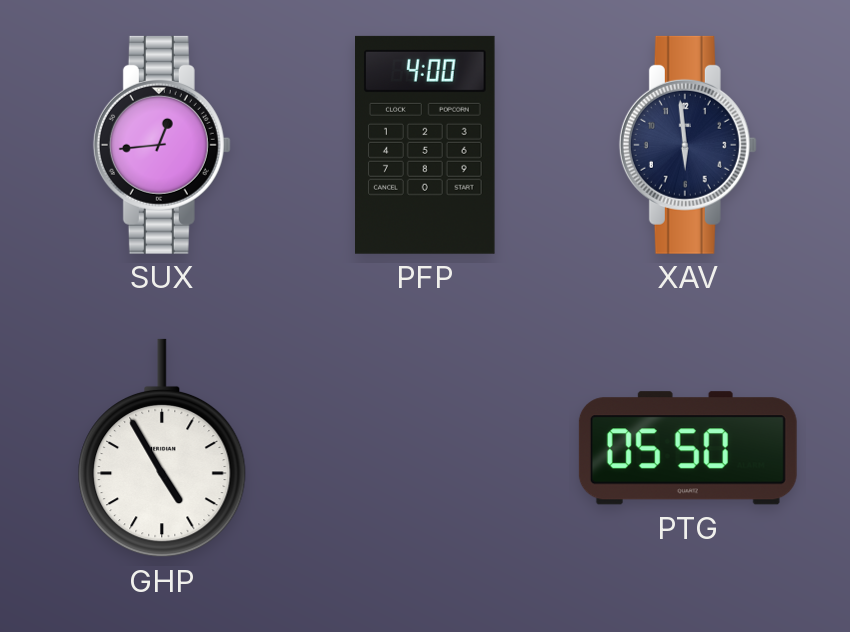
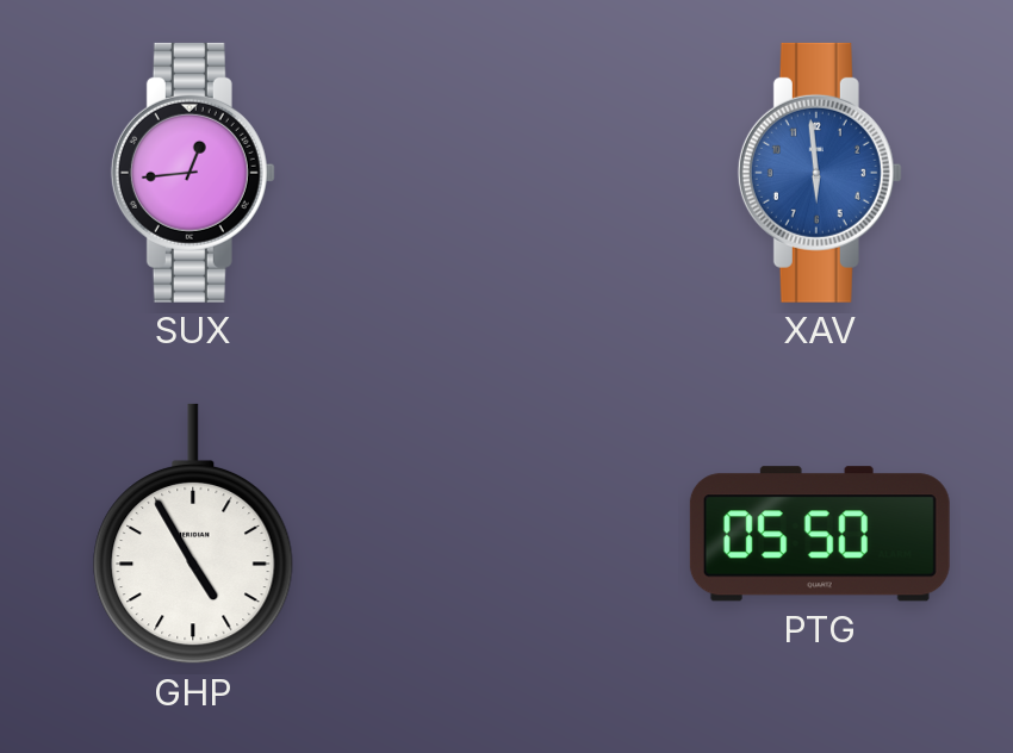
PFP: 4:00 -> none (426, 145)
XAV dial: navy -> blue (820, 173)
